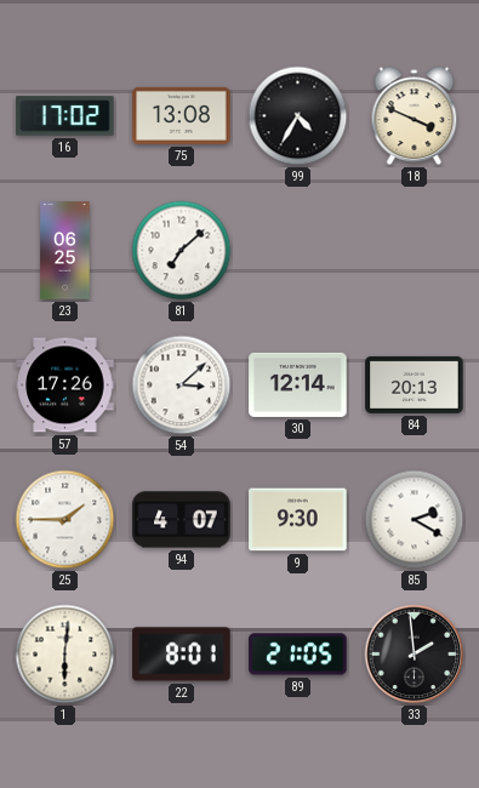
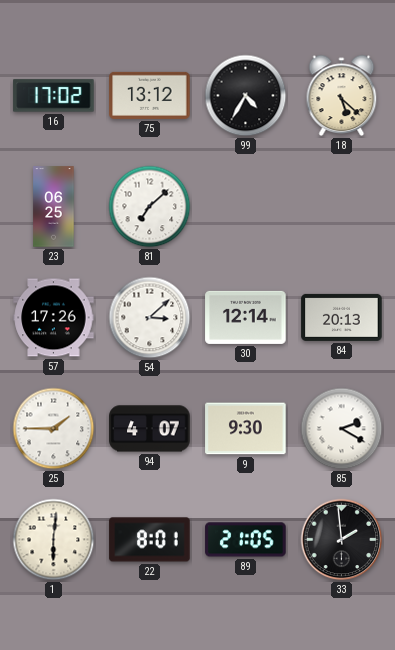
75: 13:08 -> 13:12 (150, 95)
18: 3:49 -> 5:22 (342, 96)
